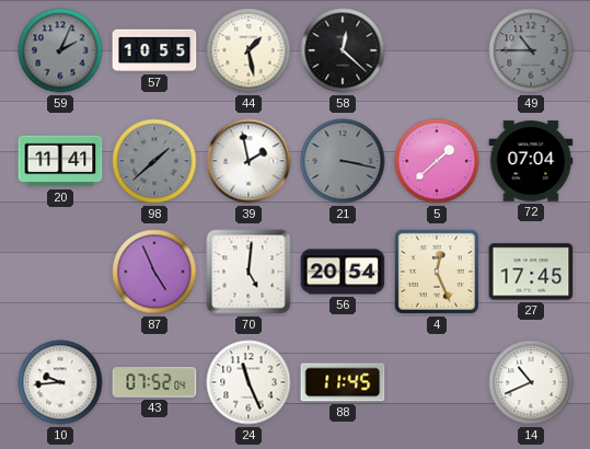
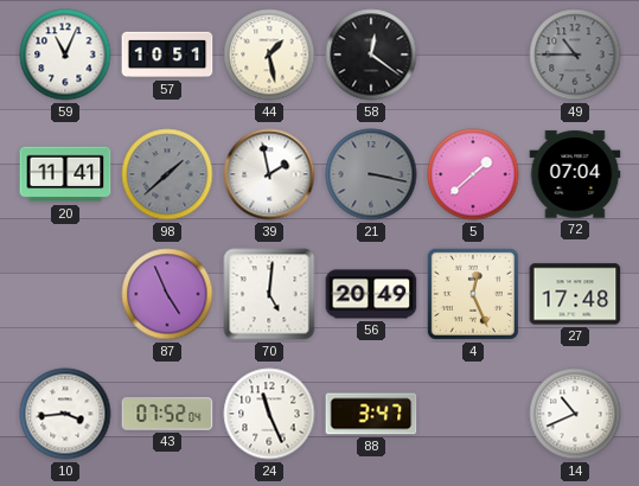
59: 2:04 -> 11:04 (65, 55)
59 dial: grey -> white (65, 55)
57: 10:55 -> 10:51 (167, 55)
58: 12:22 -> 12:21 (371, 55)
56: 20:54 -> 20:49 (371, 294)
27: 17:45 -> 17:48 (575, 294)
10: 9:44 -> 3:44 (65, 414)
88: 11:45 -> 3:47 (371, 414)
